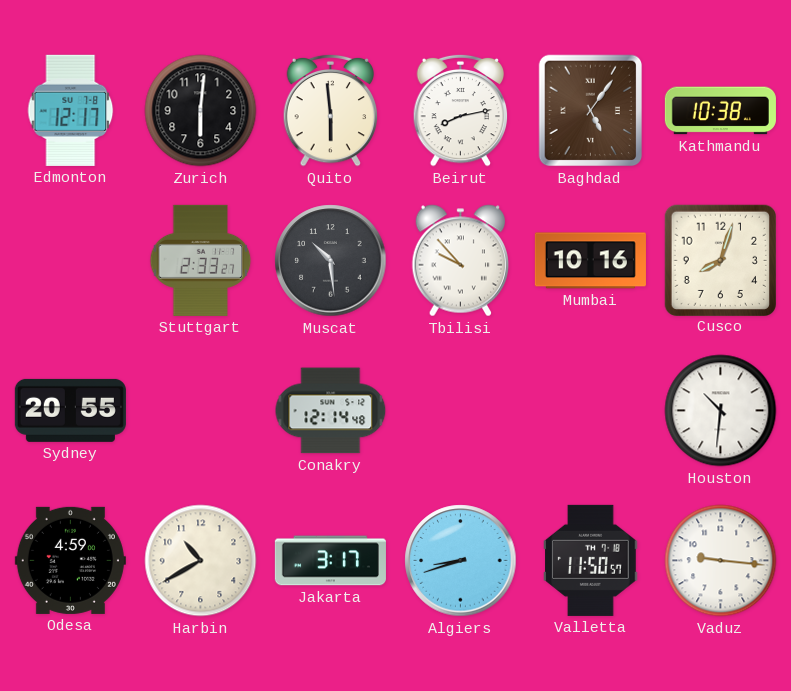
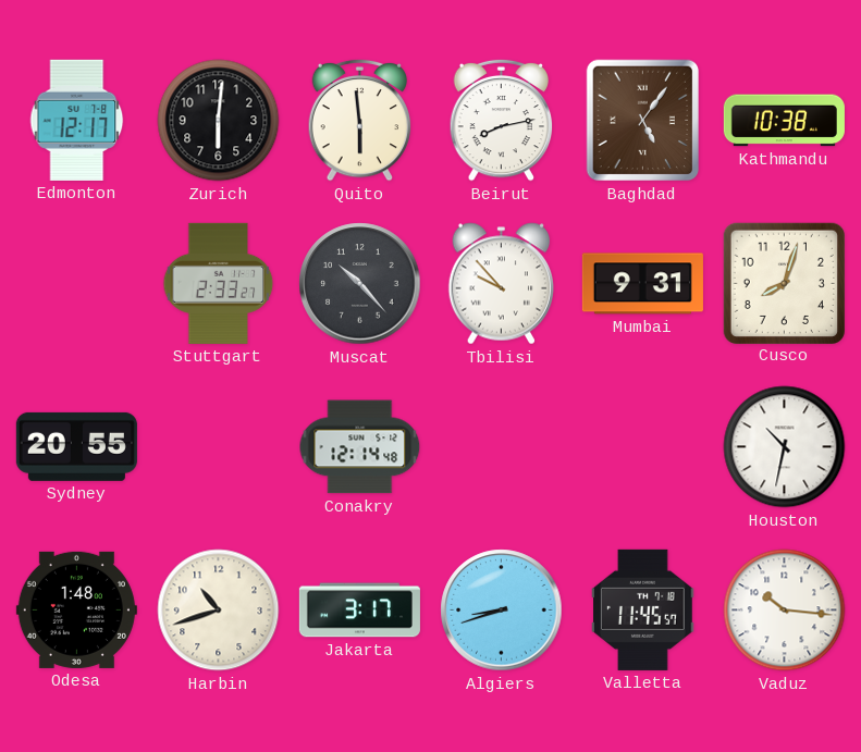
Muscat: 10:29 -> 10:23 (360, 284)
Mumbai: 10:16 -> 9:31 (642, 284)
Houston: 10:31 -> 10:32 (785, 447)
Odesa: 4:59 -> 1:48 (76, 609)
Harbin: 10:40 -> 10:42 (219, 611)
Valletta: 11:50 -> 11:45 (643, 609)
Vaduz: 9:16 -> 10:16 (785, 611)
